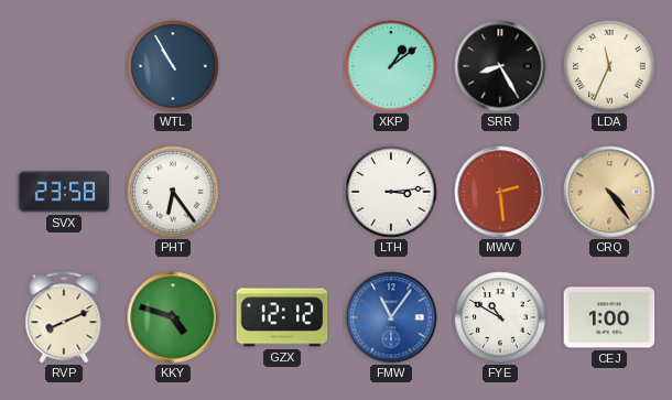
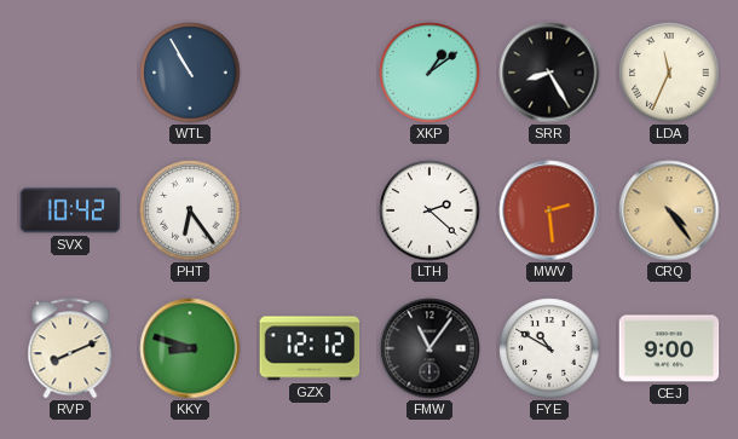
SVX: 23:58 -> 10:42 (70, 210)
LTH: 3:14 -> 2:22 (429, 210)
KKY: 4:48 -> 8:48 (190, 348)
FMW dial: blue -> black (429, 348)
CEJ: 1:00 -> 9:00 (669, 348)
